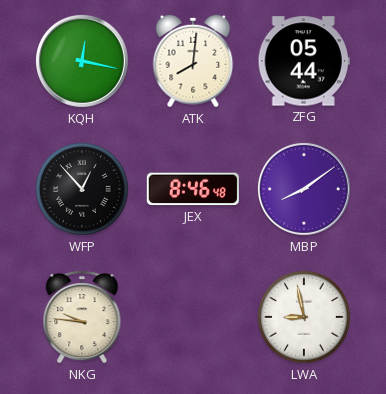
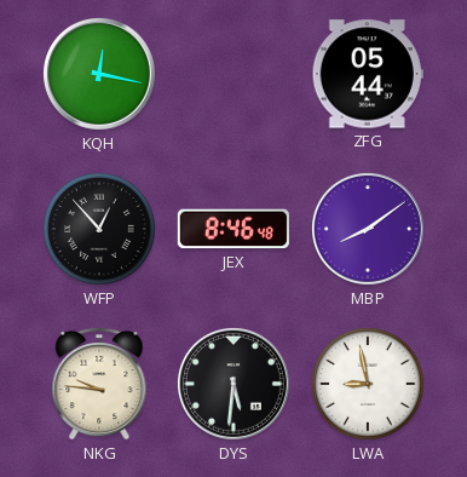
ATK: 8:01 -> none (193, 61)
DYS: none -> 5:31 (234, 384)
